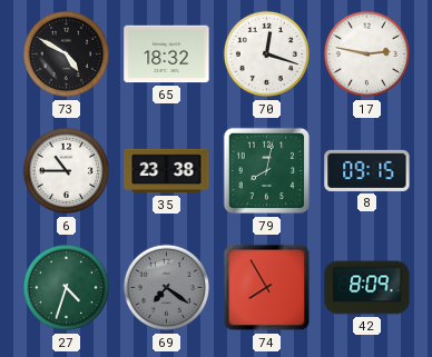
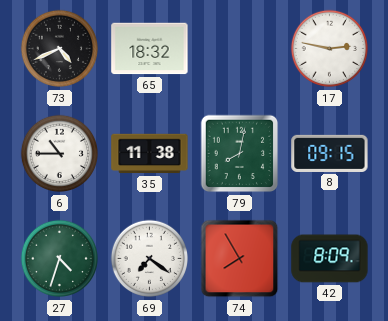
73: 4:50 -> 4:41 (60, 49)
70: 12:18 -> none (267, 54)
35: 23:38 -> 11:38 (150, 154)
69 dial: grey -> white (150, 259)
